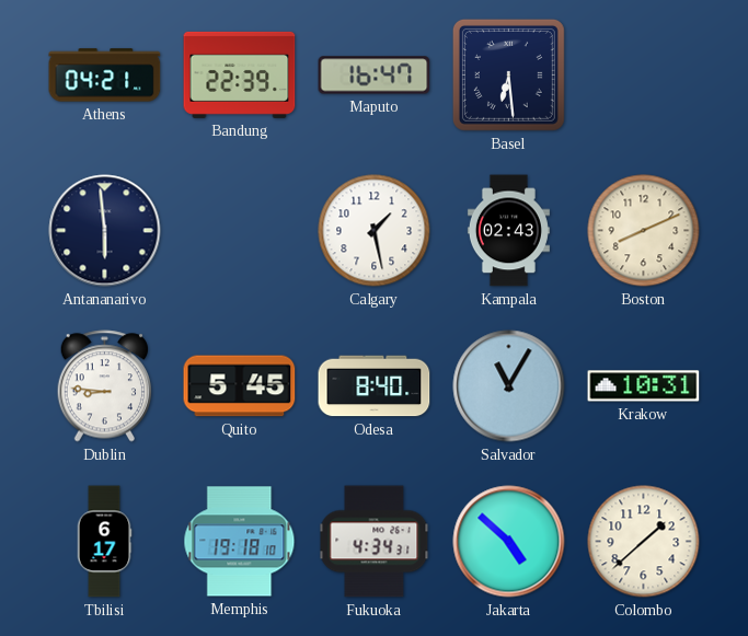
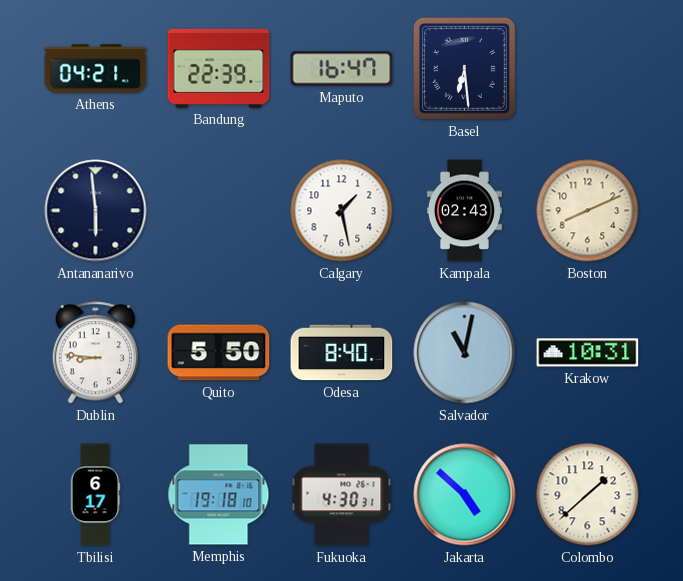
Quito: 5:45 -> 5:50 (219, 353)
Salvador: 11:05 -> 11:02 (465, 353)
Fukuoka: 4:34 -> 4:30 (342, 495)
